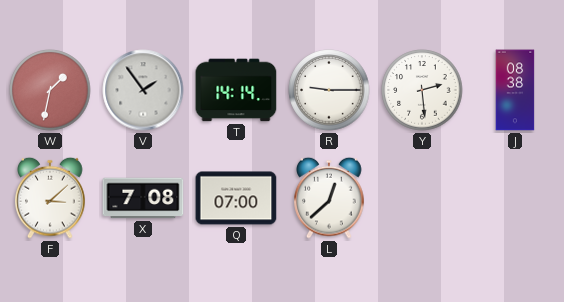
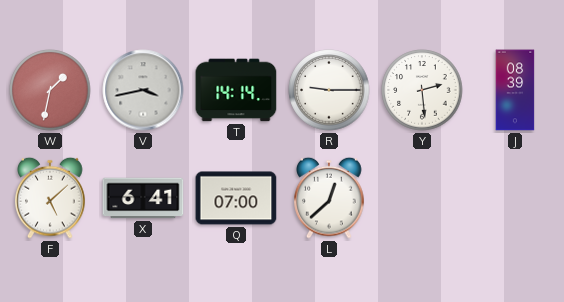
V: 1:54 -> 3:43 (143, 90)
J: 08:38 -> 08:39 (515, 90)
F: 3:08 -> 5:08 (50, 198)
X: 7:08 -> 6:41 (143, 198)
